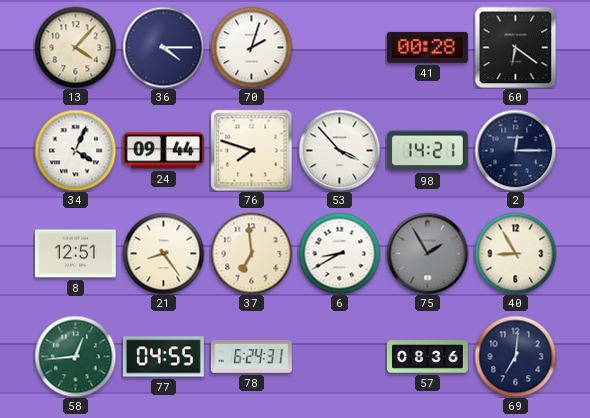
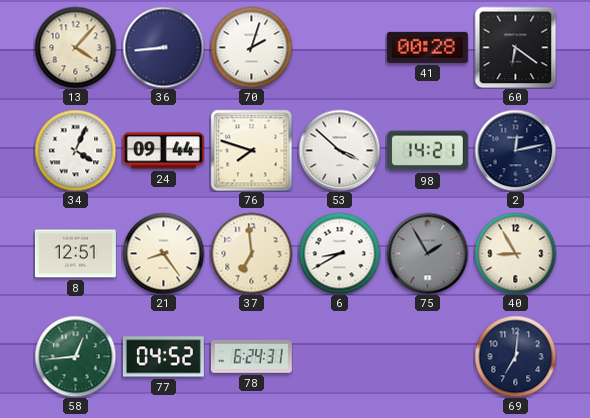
36: 4:15 -> 8:44 (163, 47)
53: 3:53 -> 3:52 (339, 150)
2: 12:15 -> 12:13 (515, 150)
77: 04:55 -> 04:52 (163, 357)
57: 08:36 -> none (427, 357)
